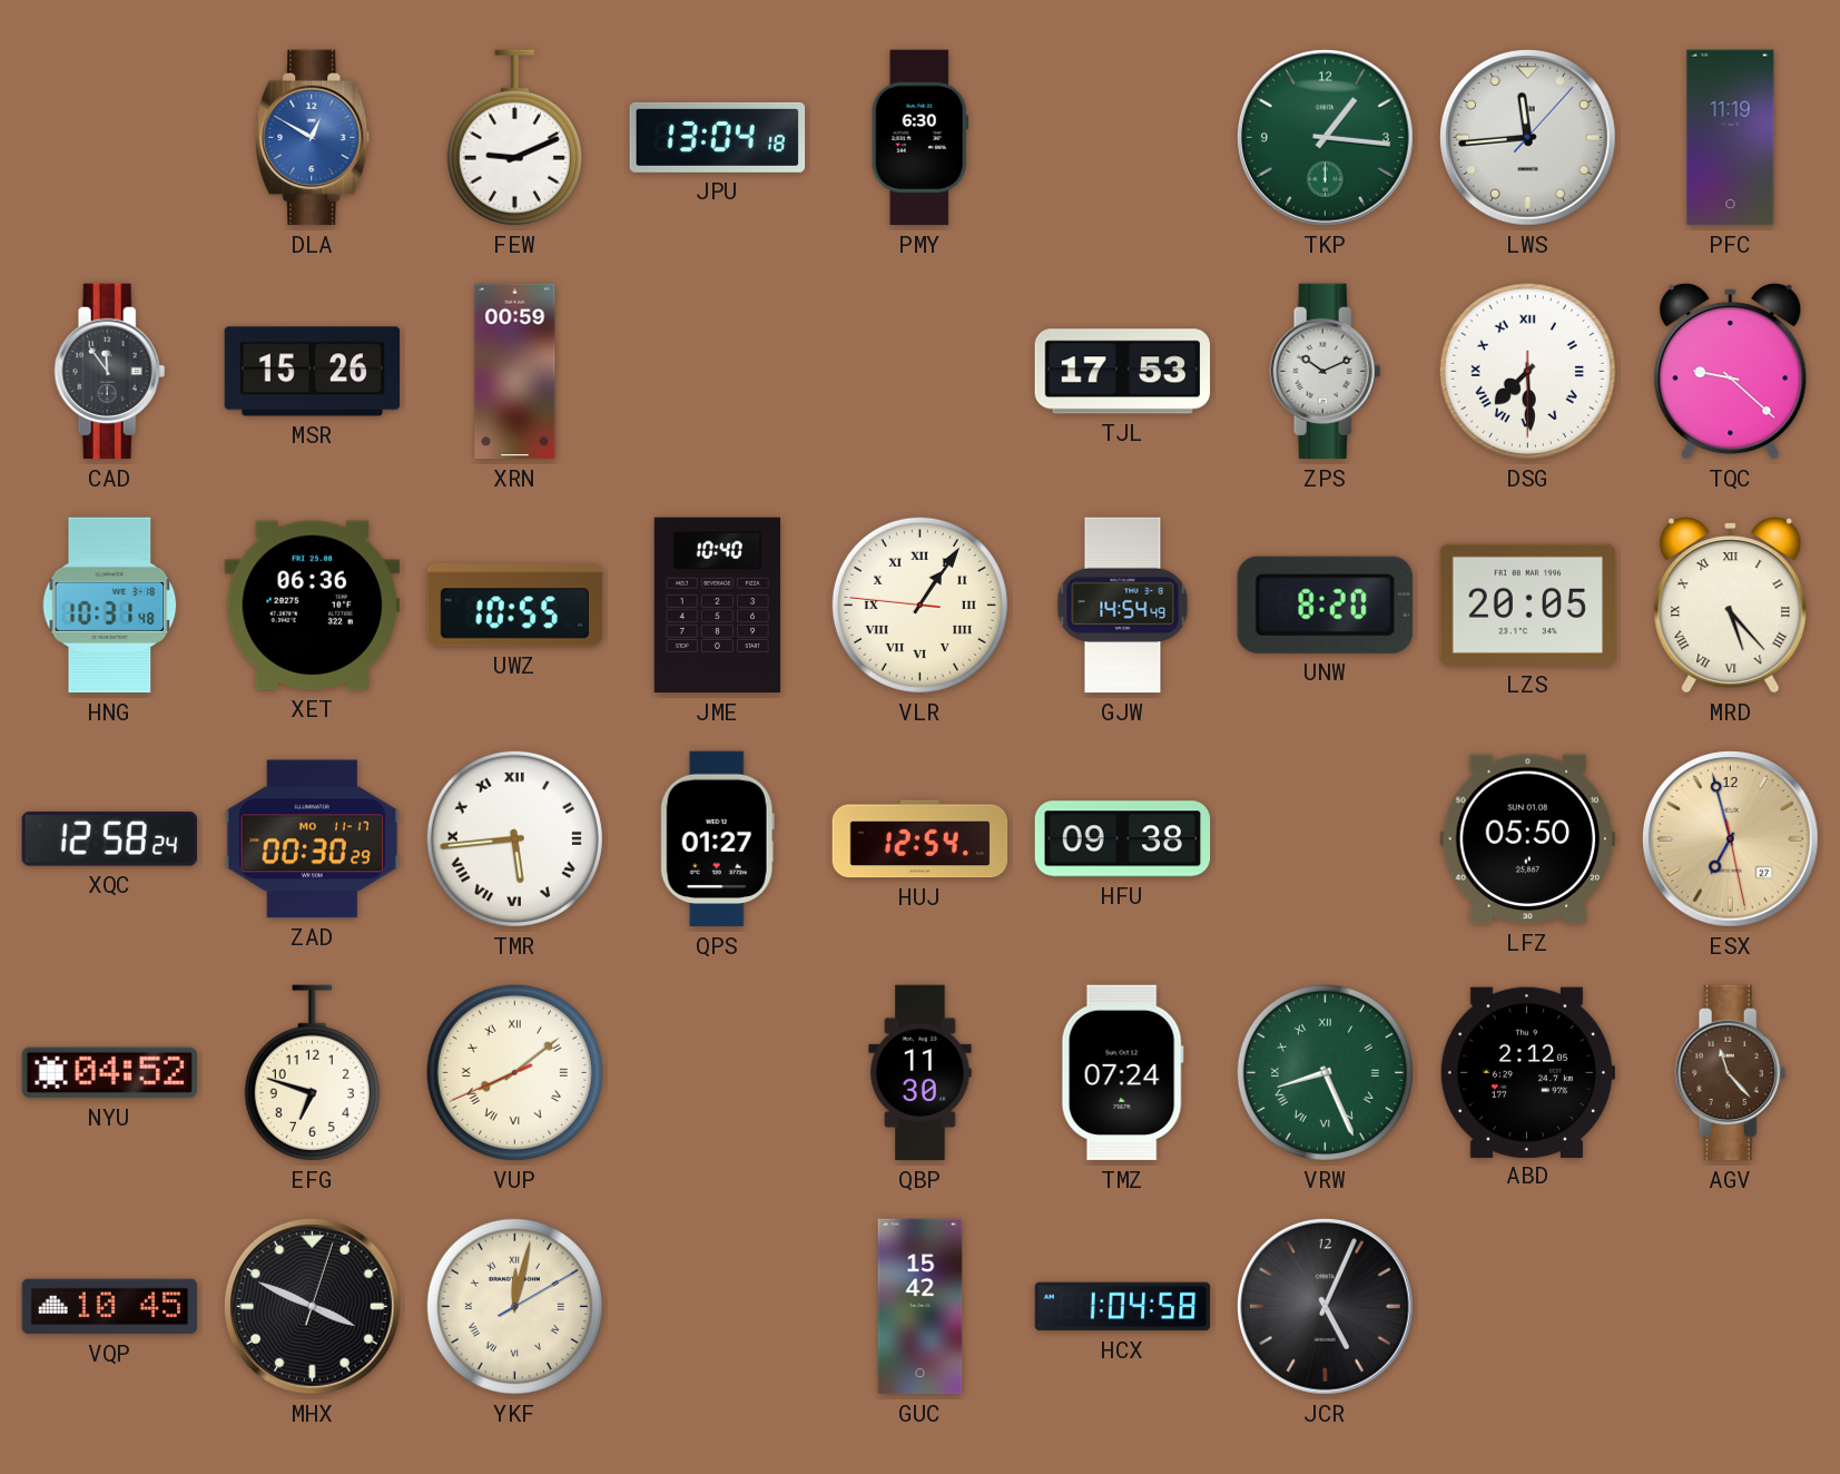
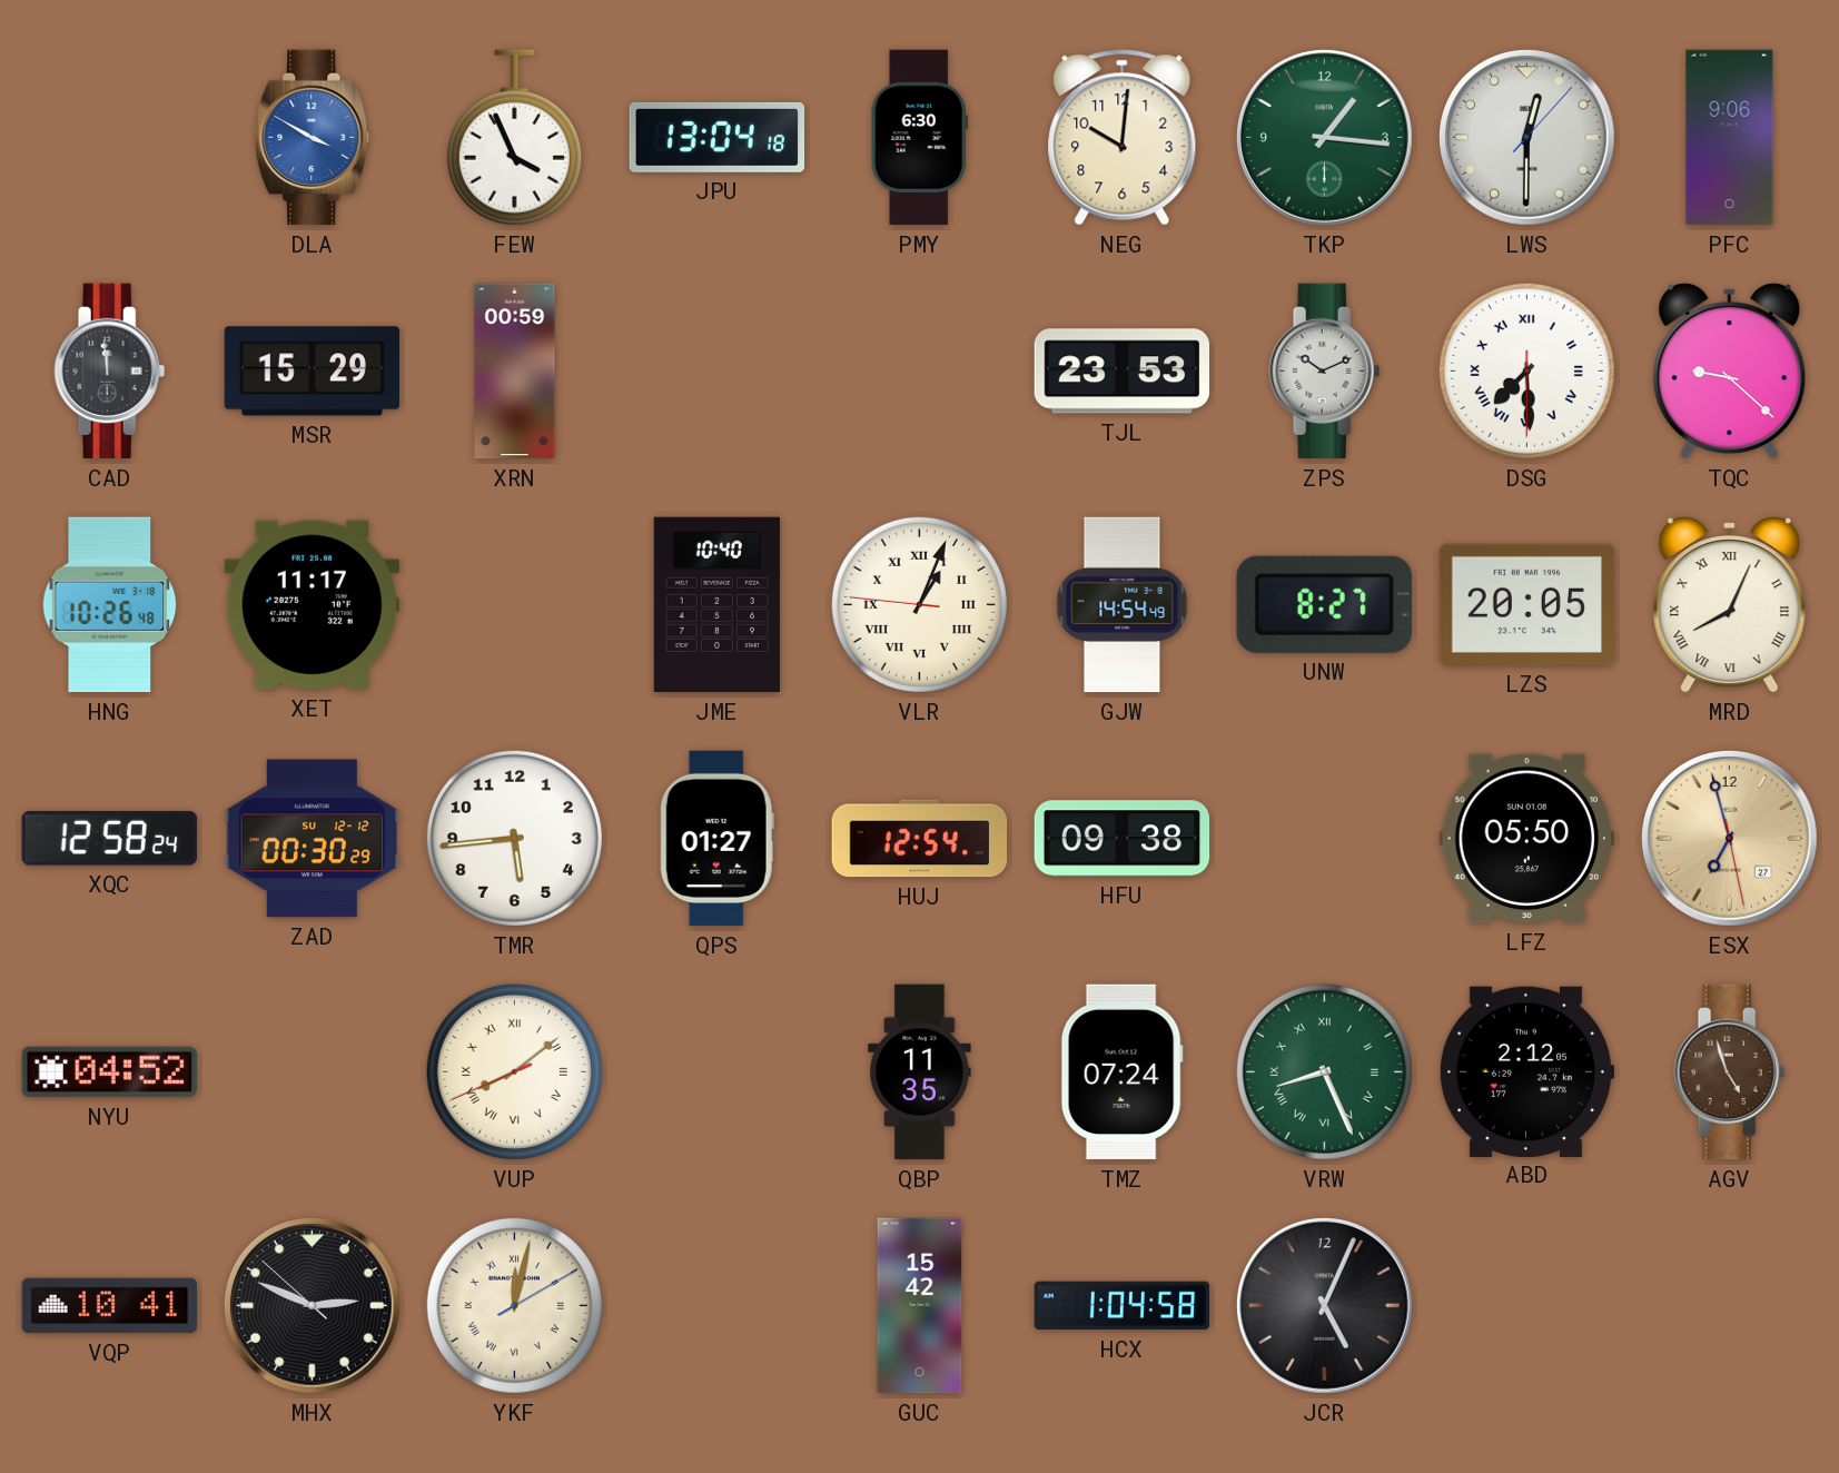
DLA: 12:50 -> 3:50 (313, 138)
FEW: 9:11 -> 3:56 (514, 138)
NEG: none -> 10:01 (1123, 138)
LWS: 11:44 -> 12:30 (1526, 137)
PFC: 11:19 -> 9:06 (1730, 138)
CAD: 11:54 -> 11:59 (110, 372)
MSR: 15:26 -> 15:29 (313, 372)
TJL: 17:53 -> 23:53 (1121, 372)
HNG: 10:31 -> 10:26 (110, 605)
XET: 06:36 -> 11:17 (312, 605)
UWZ: 10:55 -> none (515, 606)
VLR: 1:05 -> 1:03 (919, 604)
UNW: 8:20 -> 8:27 (1324, 604)
MRD: 5:23 -> 8:04 (1730, 605)
ZAD date: MO 11-17 -> SU 12-12 (313, 839)
TMR numerals: Roman -> Arabic (514, 838)
EFG: 6:48 -> none (312, 1073)
QBP: 11:30 -> 11:35 (920, 1072)
AGV: 11:23 -> 4:57 (1730, 1072)
VQP: 10:45 -> 10:41 (110, 1306)
MHX: 3:49 -> 2:48 (312, 1305)
